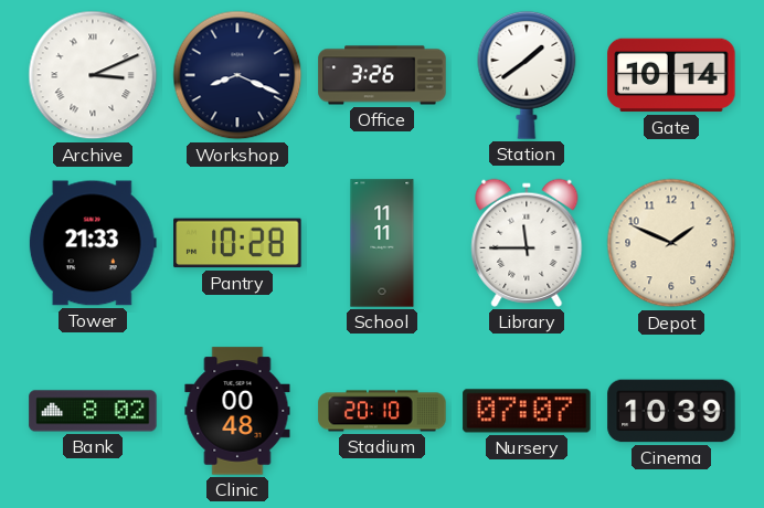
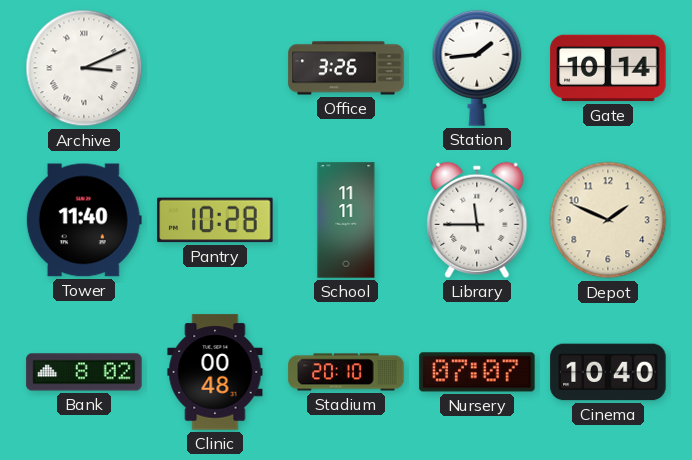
Workshop: 8:19 -> none (237, 75)
Station: 1:39 -> 1:44 (477, 68)
Tower: 21:33 -> 11:40 (84, 220)
Cinema: 10:39 -> 10:40 (608, 372)
